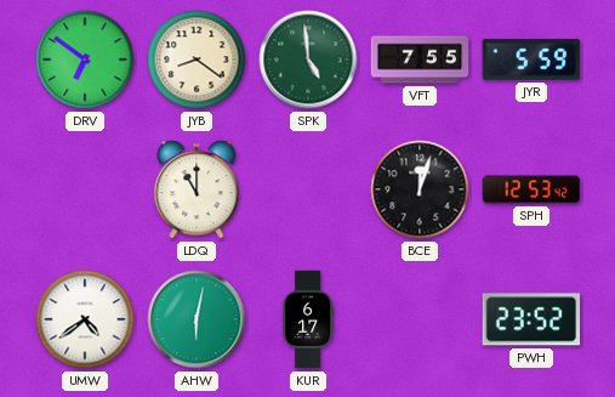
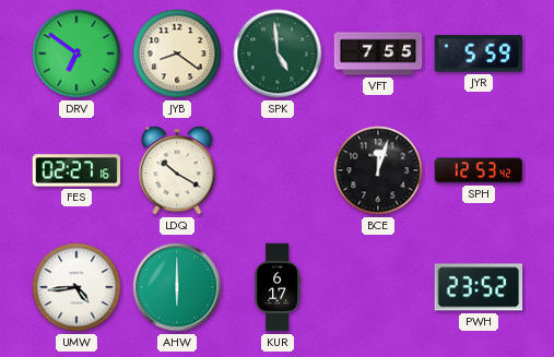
FES: none -> 02:27 (76, 170)
LDQ: 11:00 -> 10:20 (177, 170)
UMW: 4:39 -> 4:44 (76, 287)
AHW: 6:02 -> 6:00 (177, 287)
